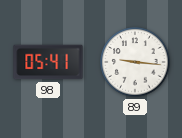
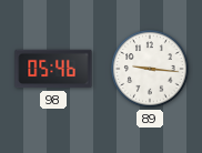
98: 05:41 -> 05:46 (53, 69)
